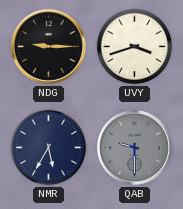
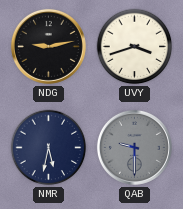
NDG: 9:15 -> 9:13 (48, 46)
NMR: 5:35 -> 5:32 (49, 148)
